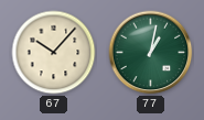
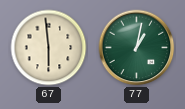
67: 10:07 -> 5:59 (49, 48)
